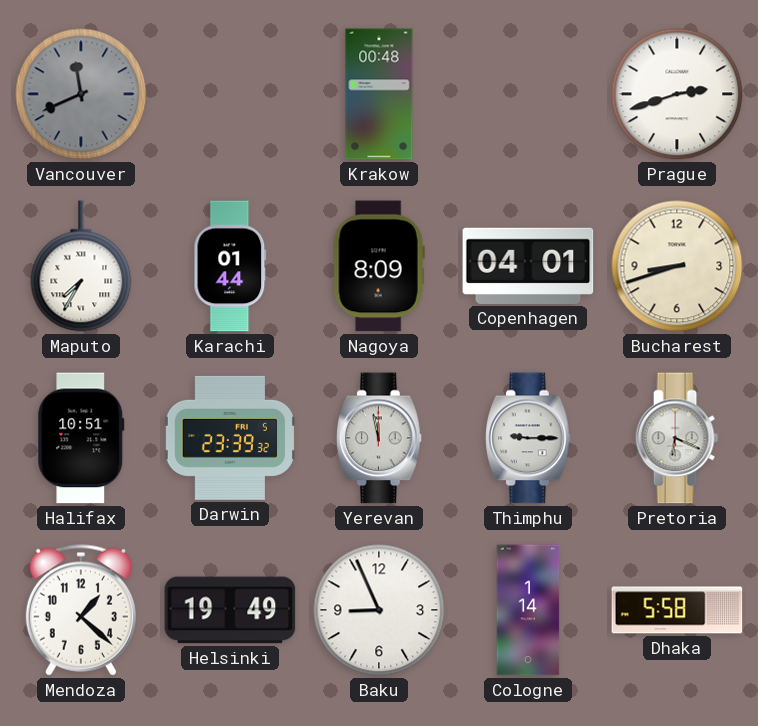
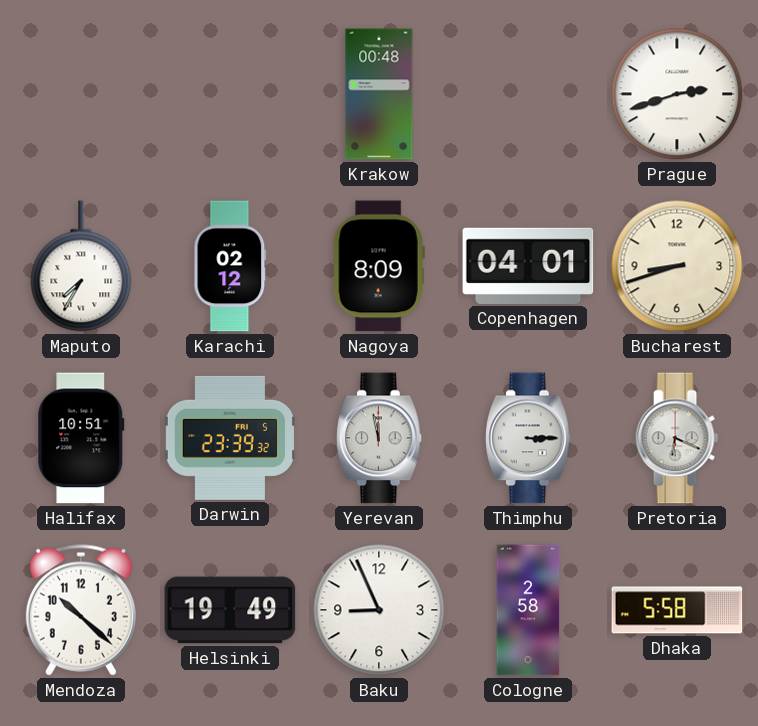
Vancouver: 11:41 -> none (81, 94)
Karachi: 01:44 -> 02:12 (230, 266)
Thimphu: 9:15 -> 3:15 (529, 438)
Mendoza: 1:22 -> 10:22 (81, 610)
Cologne: 1:14 -> 2:58 (528, 610)
